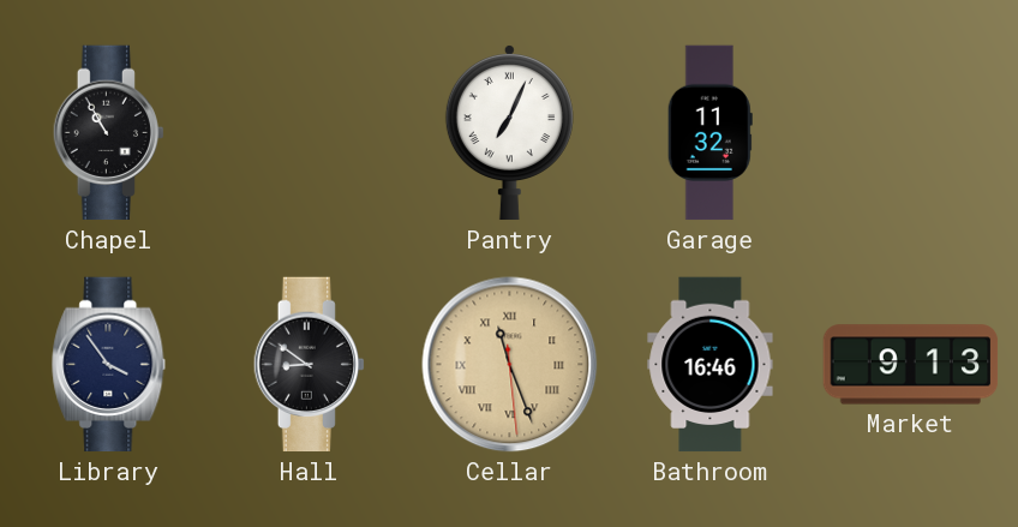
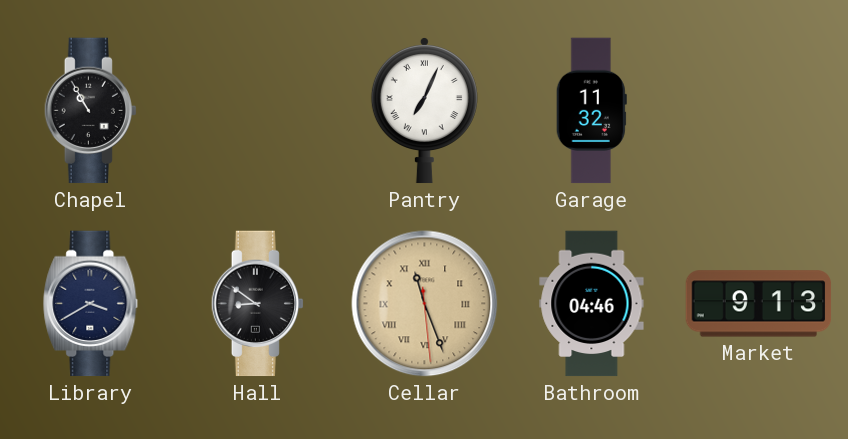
Library: 3:54 -> 3:40 (91, 304)
Bathroom: 16:46 -> 04:46 (592, 304)
